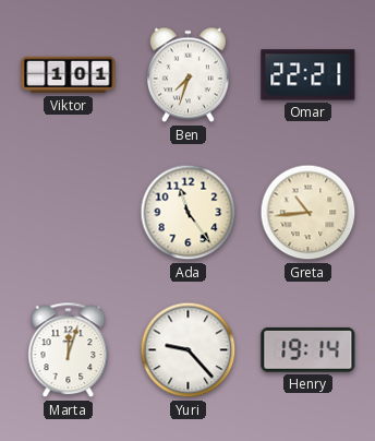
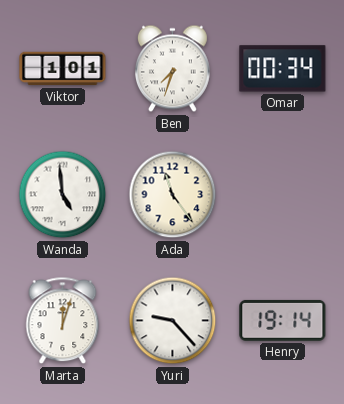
Omar: 22:21 -> 00:34 (283, 69)
Wanda: none -> 4:59 (63, 195)
Greta: 10:44 -> none (309, 213)
